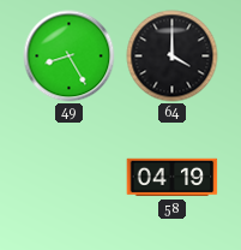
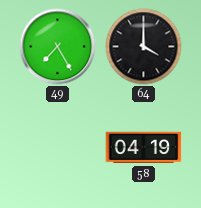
49: 8:25 -> 7:25 (58, 47)
